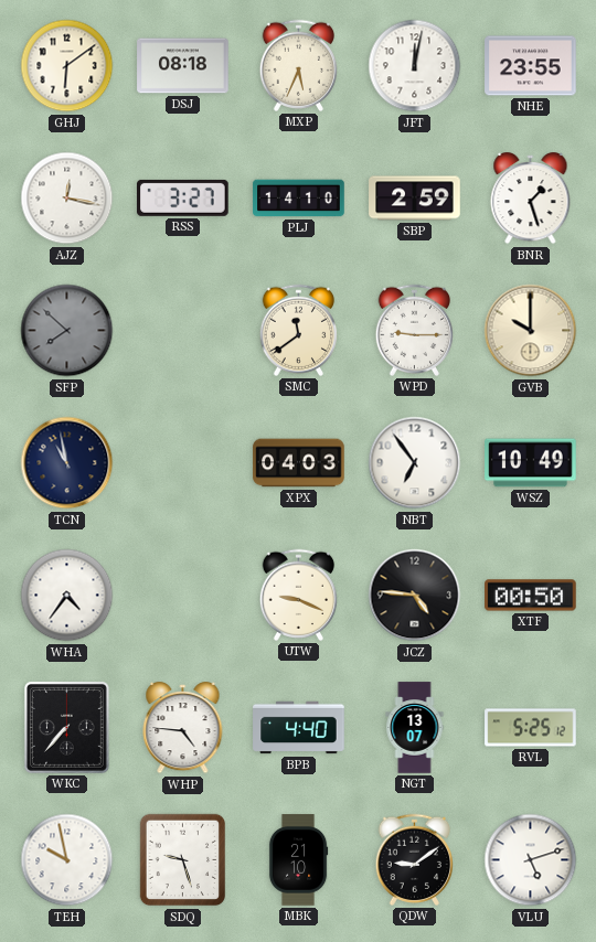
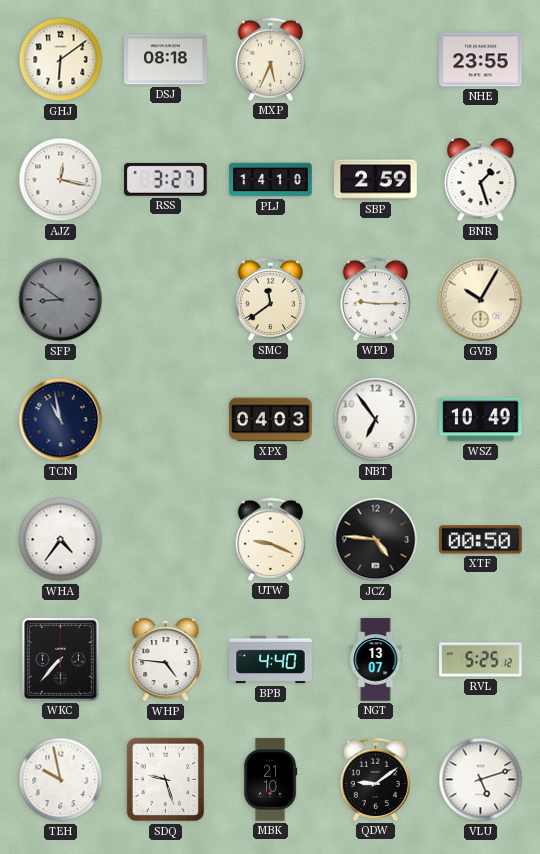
JFT: 12:02 -> none (415, 66)
SFP: 7:52 -> 8:51 (61, 300)
GVB: 10:00 -> 10:05 (481, 300)
